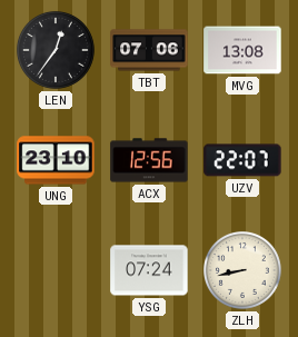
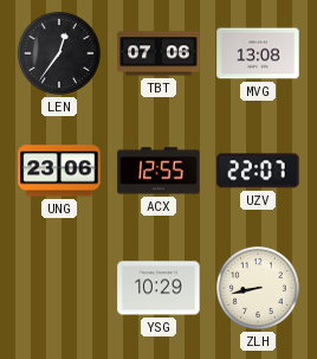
UNG: 23:10 -> 23:06 (59, 171)
ACX: 12:56 -> 12:55 (158, 171)
YSG: 07:24 -> 10:29 (158, 288)
